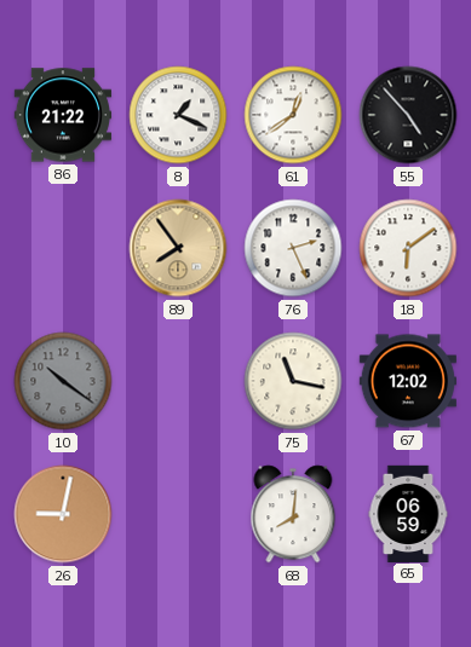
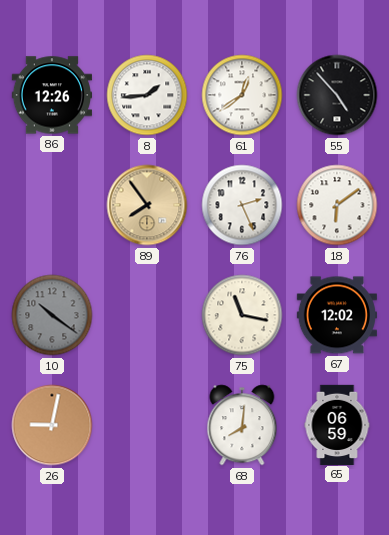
86: 21:22 -> 12:26 (51, 95)
8: 1:19 -> 1:44 (147, 95)
